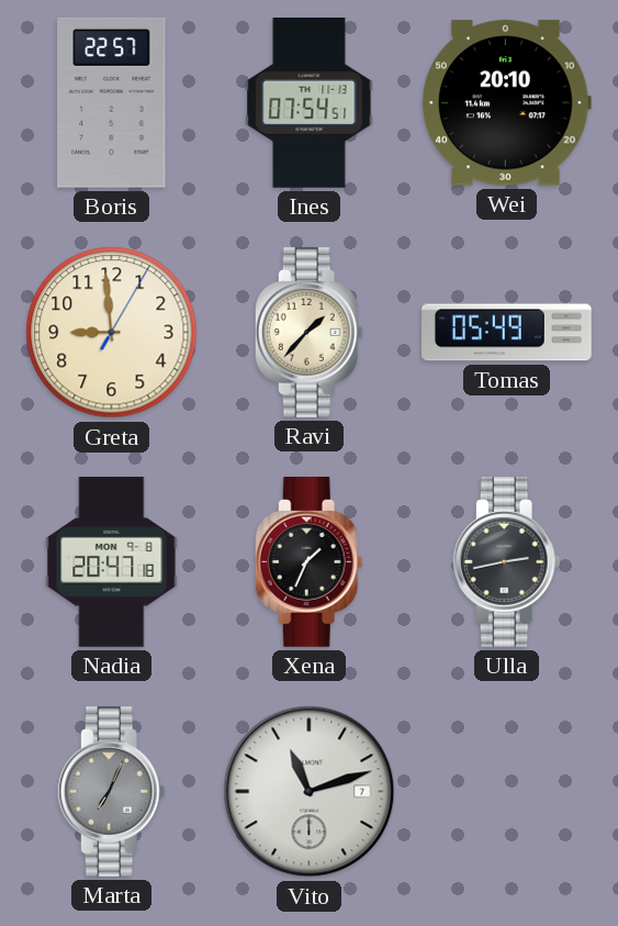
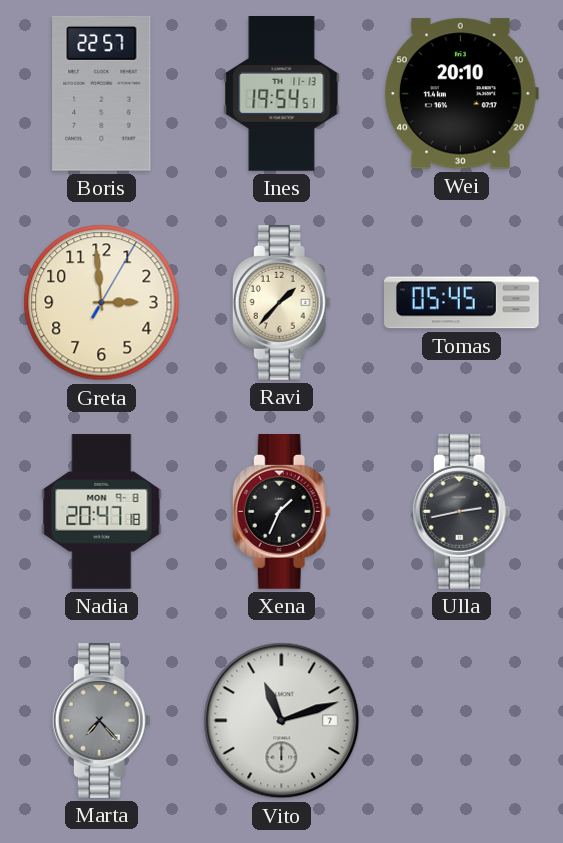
Ines: 07:54 -> 19:54 (282, 94)
Greta: 8:59 -> 2:59 (102, 303)
Tomas: 05:49 -> 05:45 (462, 303)
Marta: 7:04 -> 7:23 (101, 721)
